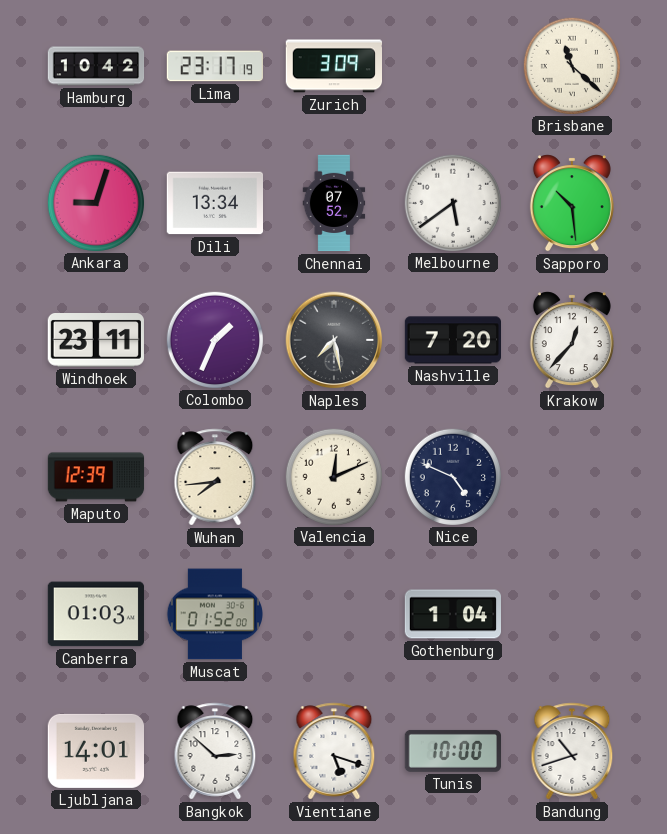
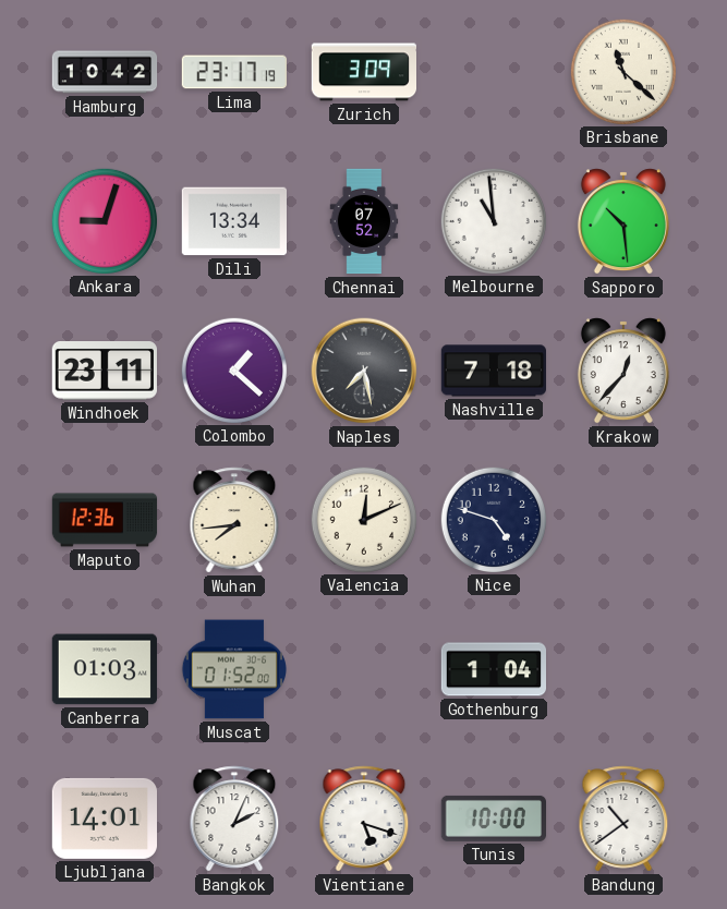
Melbourne: 5:39 -> 10:59 (493, 220)
Colombo: 1:34 -> 1:22 (233, 369)
Nashville: 7:20 -> 7:18 (494, 371)
Maputo: 12:39 -> 12:36 (105, 520)
Nice: 4:49 -> 4:48 (493, 519)
Bangkok: 2:52 -> 2:04 (234, 819)
Bandung: 10:42 -> 10:39 (623, 819)
